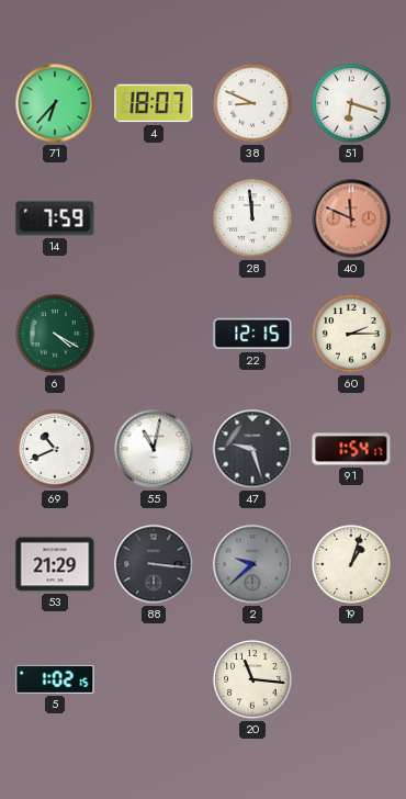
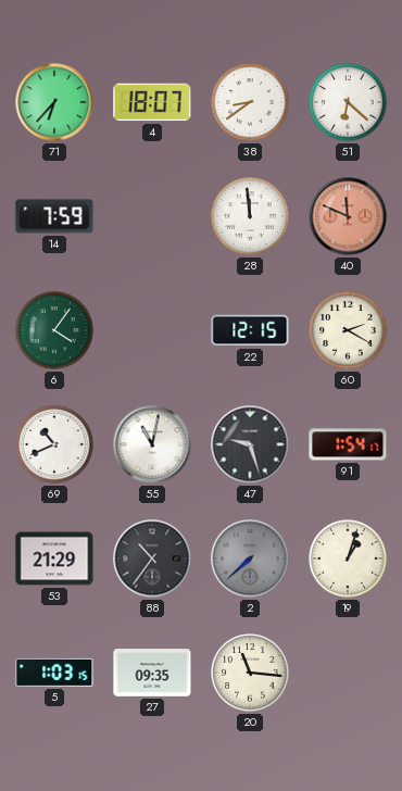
38: 8:49 -> 8:39 (250, 102)
51: 6:18 -> 6:22 (348, 102)
6: 4:20 -> 4:06 (54, 330)
60: 2:15 -> 2:20 (348, 330)
88: 3:16 -> 10:36 (152, 558)
2: 9:38 -> 7:38 (250, 558)
5: 1:02 -> 1:03 (54, 673)
27: none -> 09:35 (152, 673)
